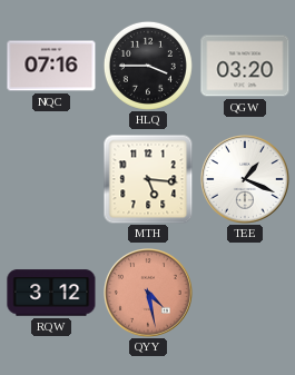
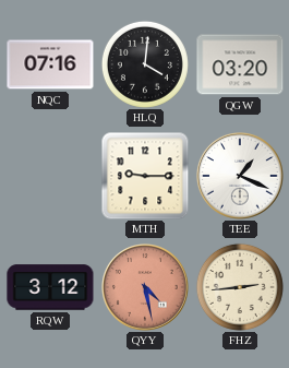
HLQ: 3:45 -> 4:01 (145, 64)
MTH: 5:16 -> 9:15 (145, 176)
FHZ: none -> 2:44 (240, 287)
